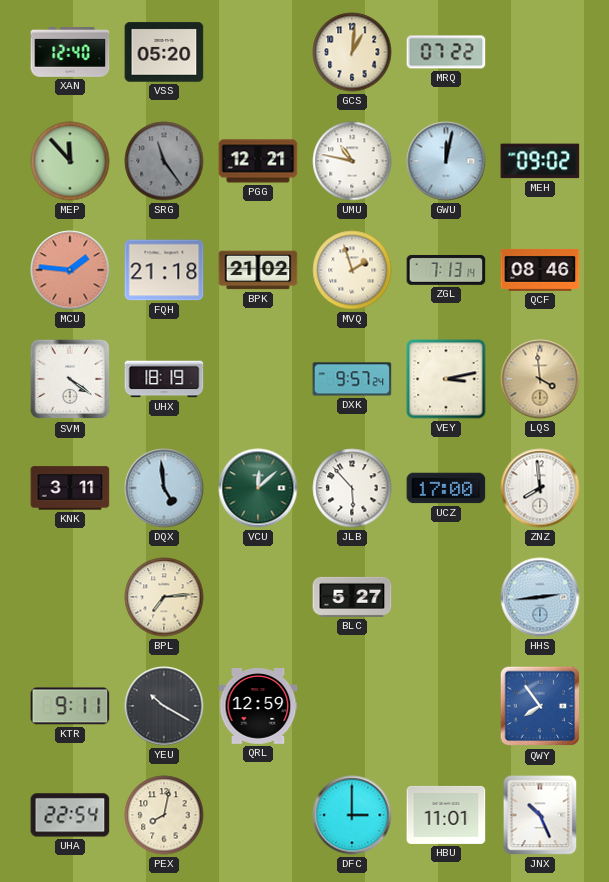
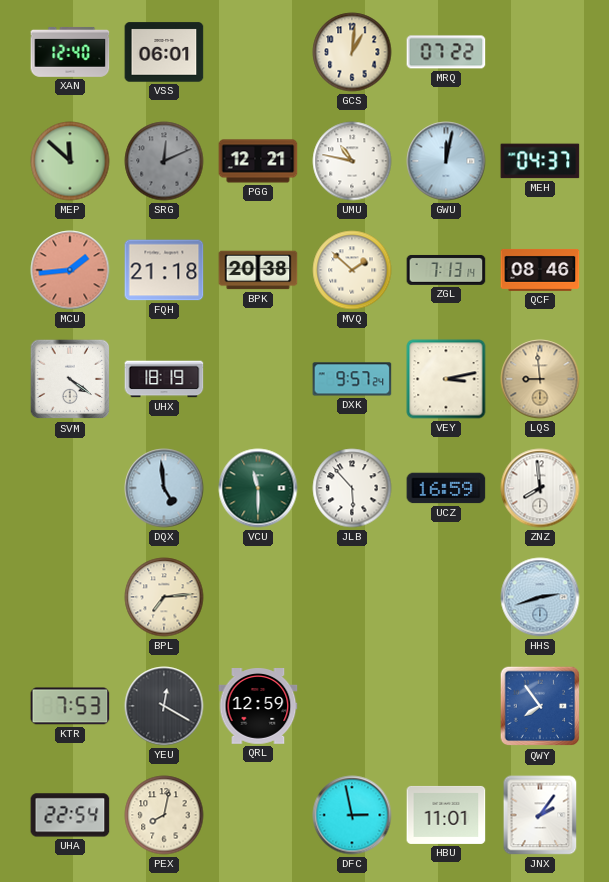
VSS: 05:20 -> 06:01 (164, 52)
MEP: 11:53 -> 11:52 (70, 161)
SRG: 11:24 -> 12:11 (164, 161)
MEH: 09:02 -> 04:37 (540, 161)
MCU: 1:46 -> 1:44 (70, 270)
BPK: 21:02 -> 20:38 (258, 270)
MVQ: 1:57 -> 1:52 (352, 270)
LQS: 3:59 -> 8:59 (540, 379)
KNK: 3:11 -> none (70, 488)
VCU: 12:08 -> 11:30 (258, 488)
UCZ: 17:00 -> 16:59 (446, 488)
BLC: 5:27 -> none (352, 597)
HHS: 2:44 -> 2:42 (540, 597)
KTR: 9:11 -> 7:53 (70, 706)
YEU: 10:20 -> 12:20 (164, 706)
DFC: 3:00 -> 2:58 (352, 815)
JNX: 10:26 -> 2:06 (540, 815)
